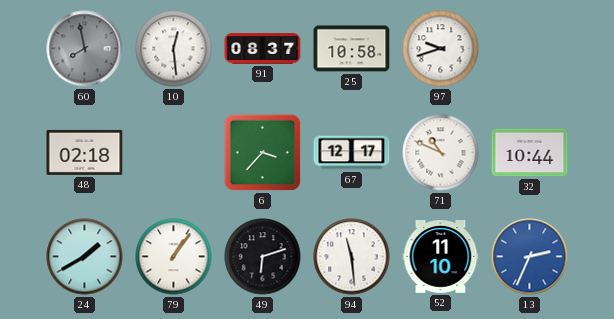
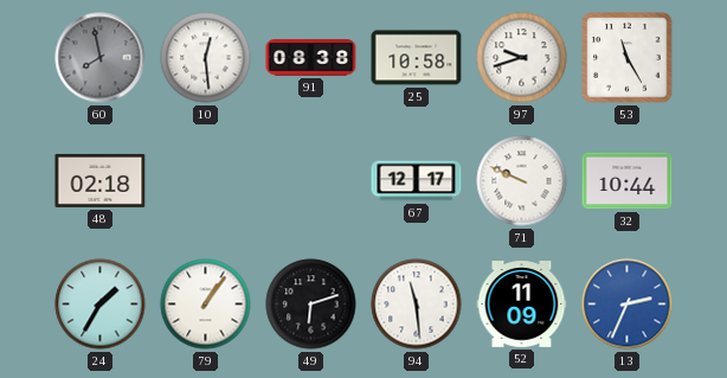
91: 08:37 -> 08:38 (311, 58)
53: none -> 11:25 (628, 58)
6: 3:37 -> none (263, 153)
71: 10:49 -> 9:49 (522, 181)
24: 1:40 -> 1:35 (101, 305)
52: 11:10 -> 11:09 (522, 305)
